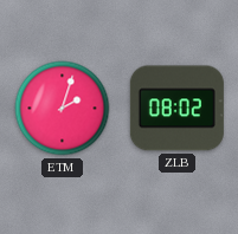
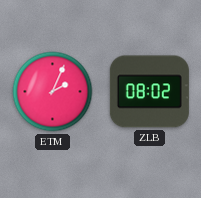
ETM: 2:03 -> 2:04 (53, 92)
